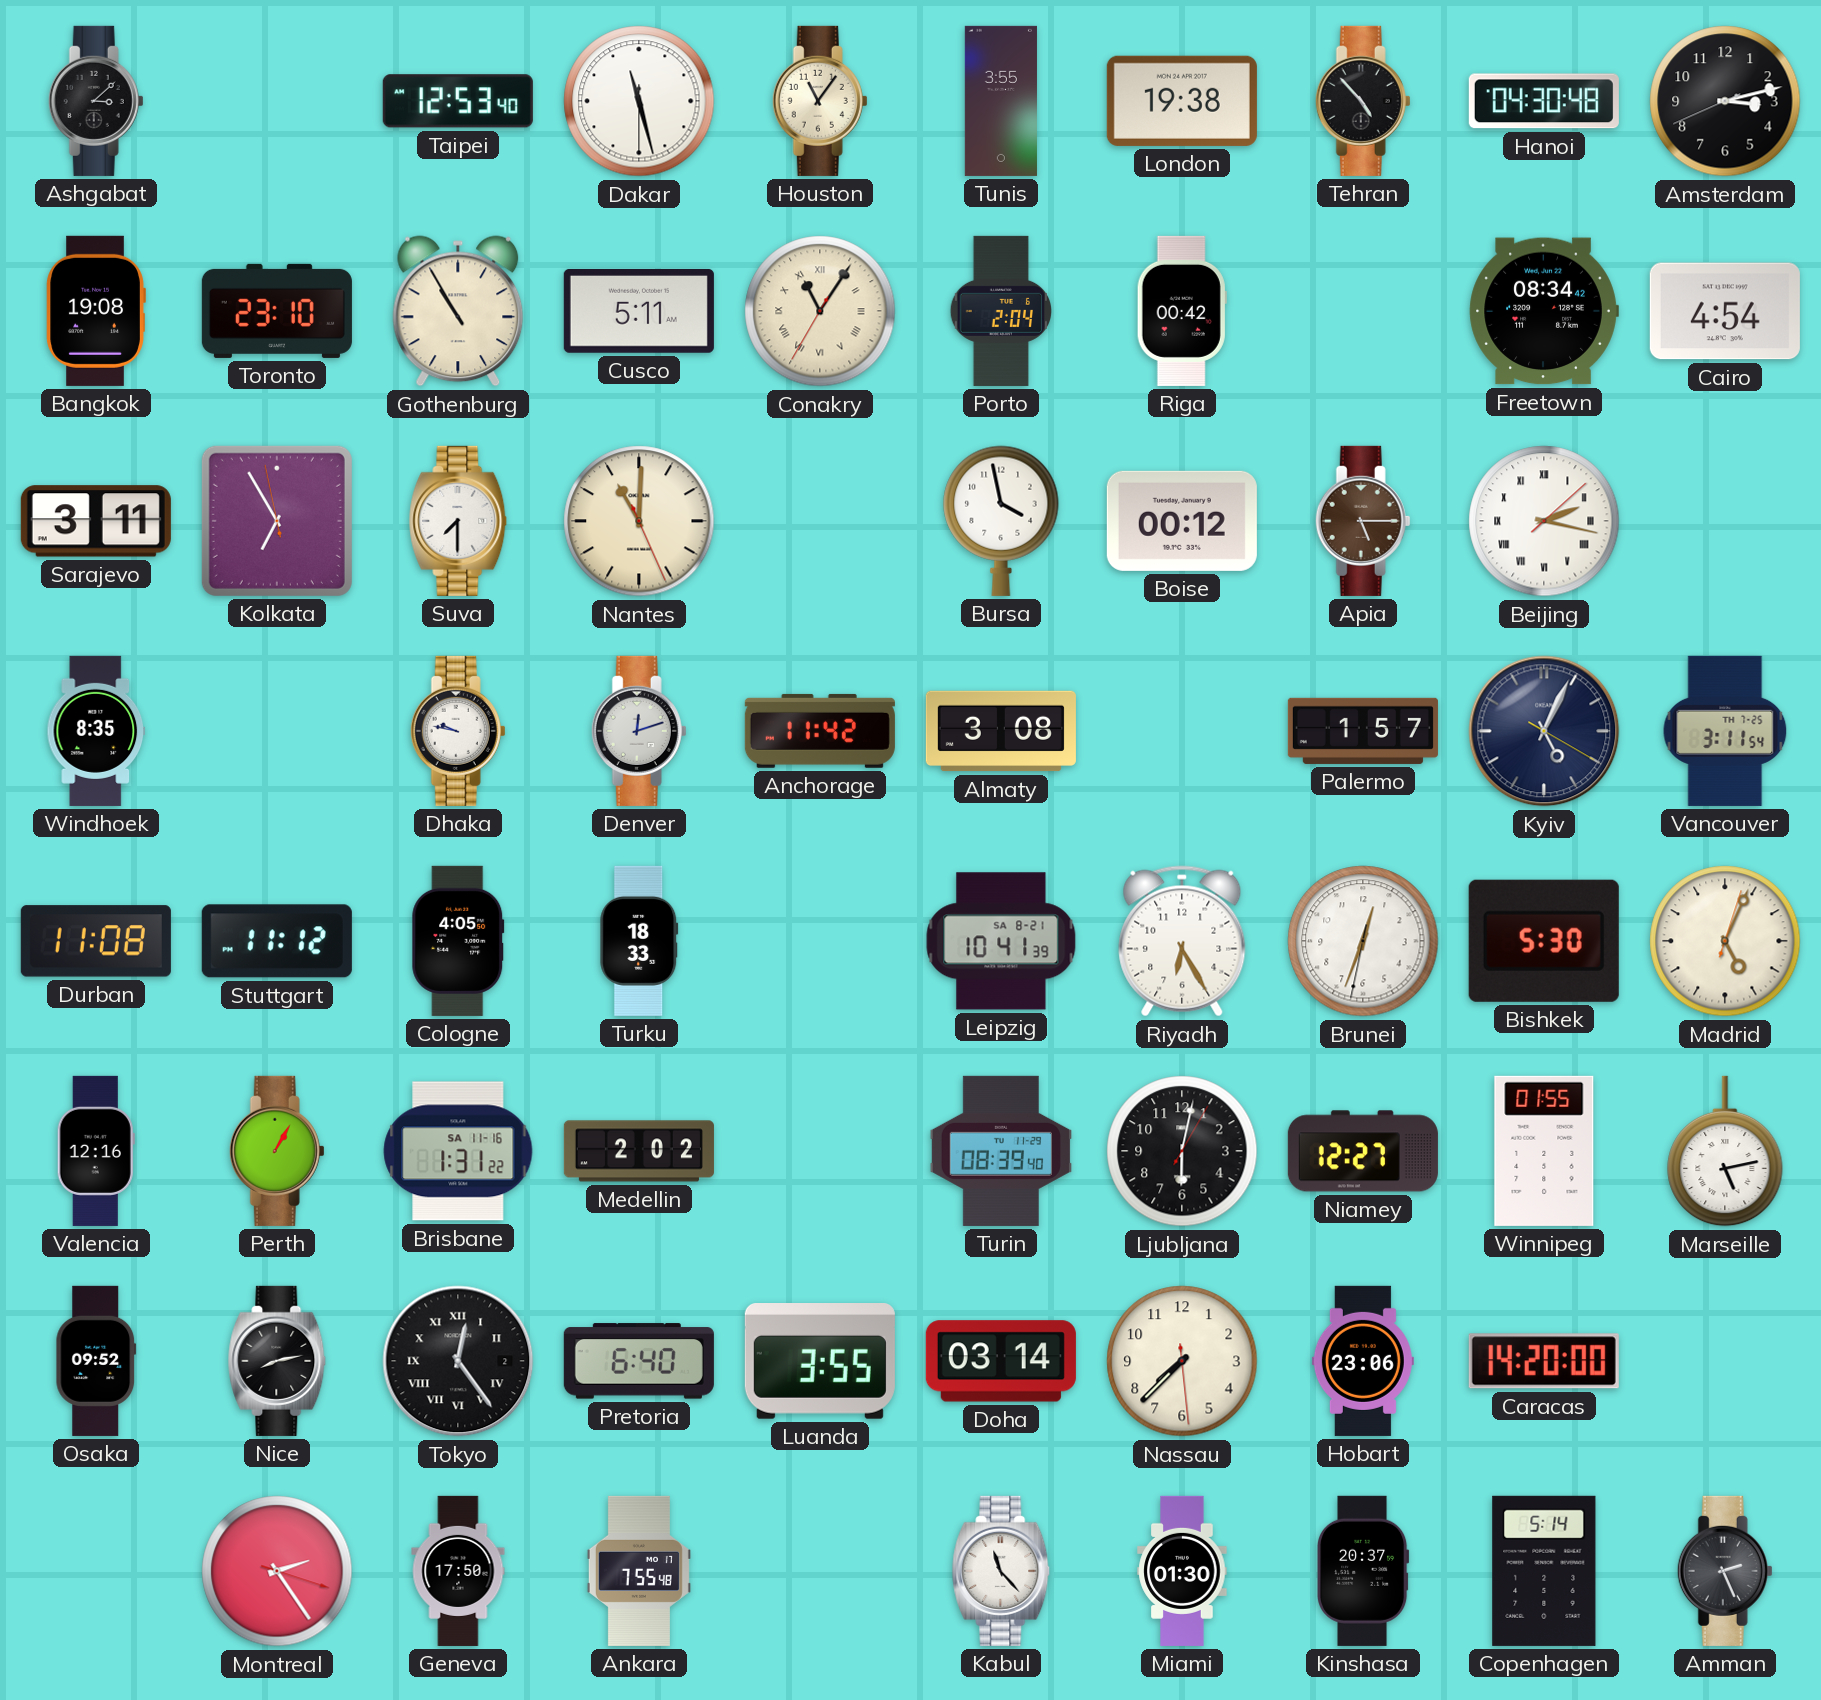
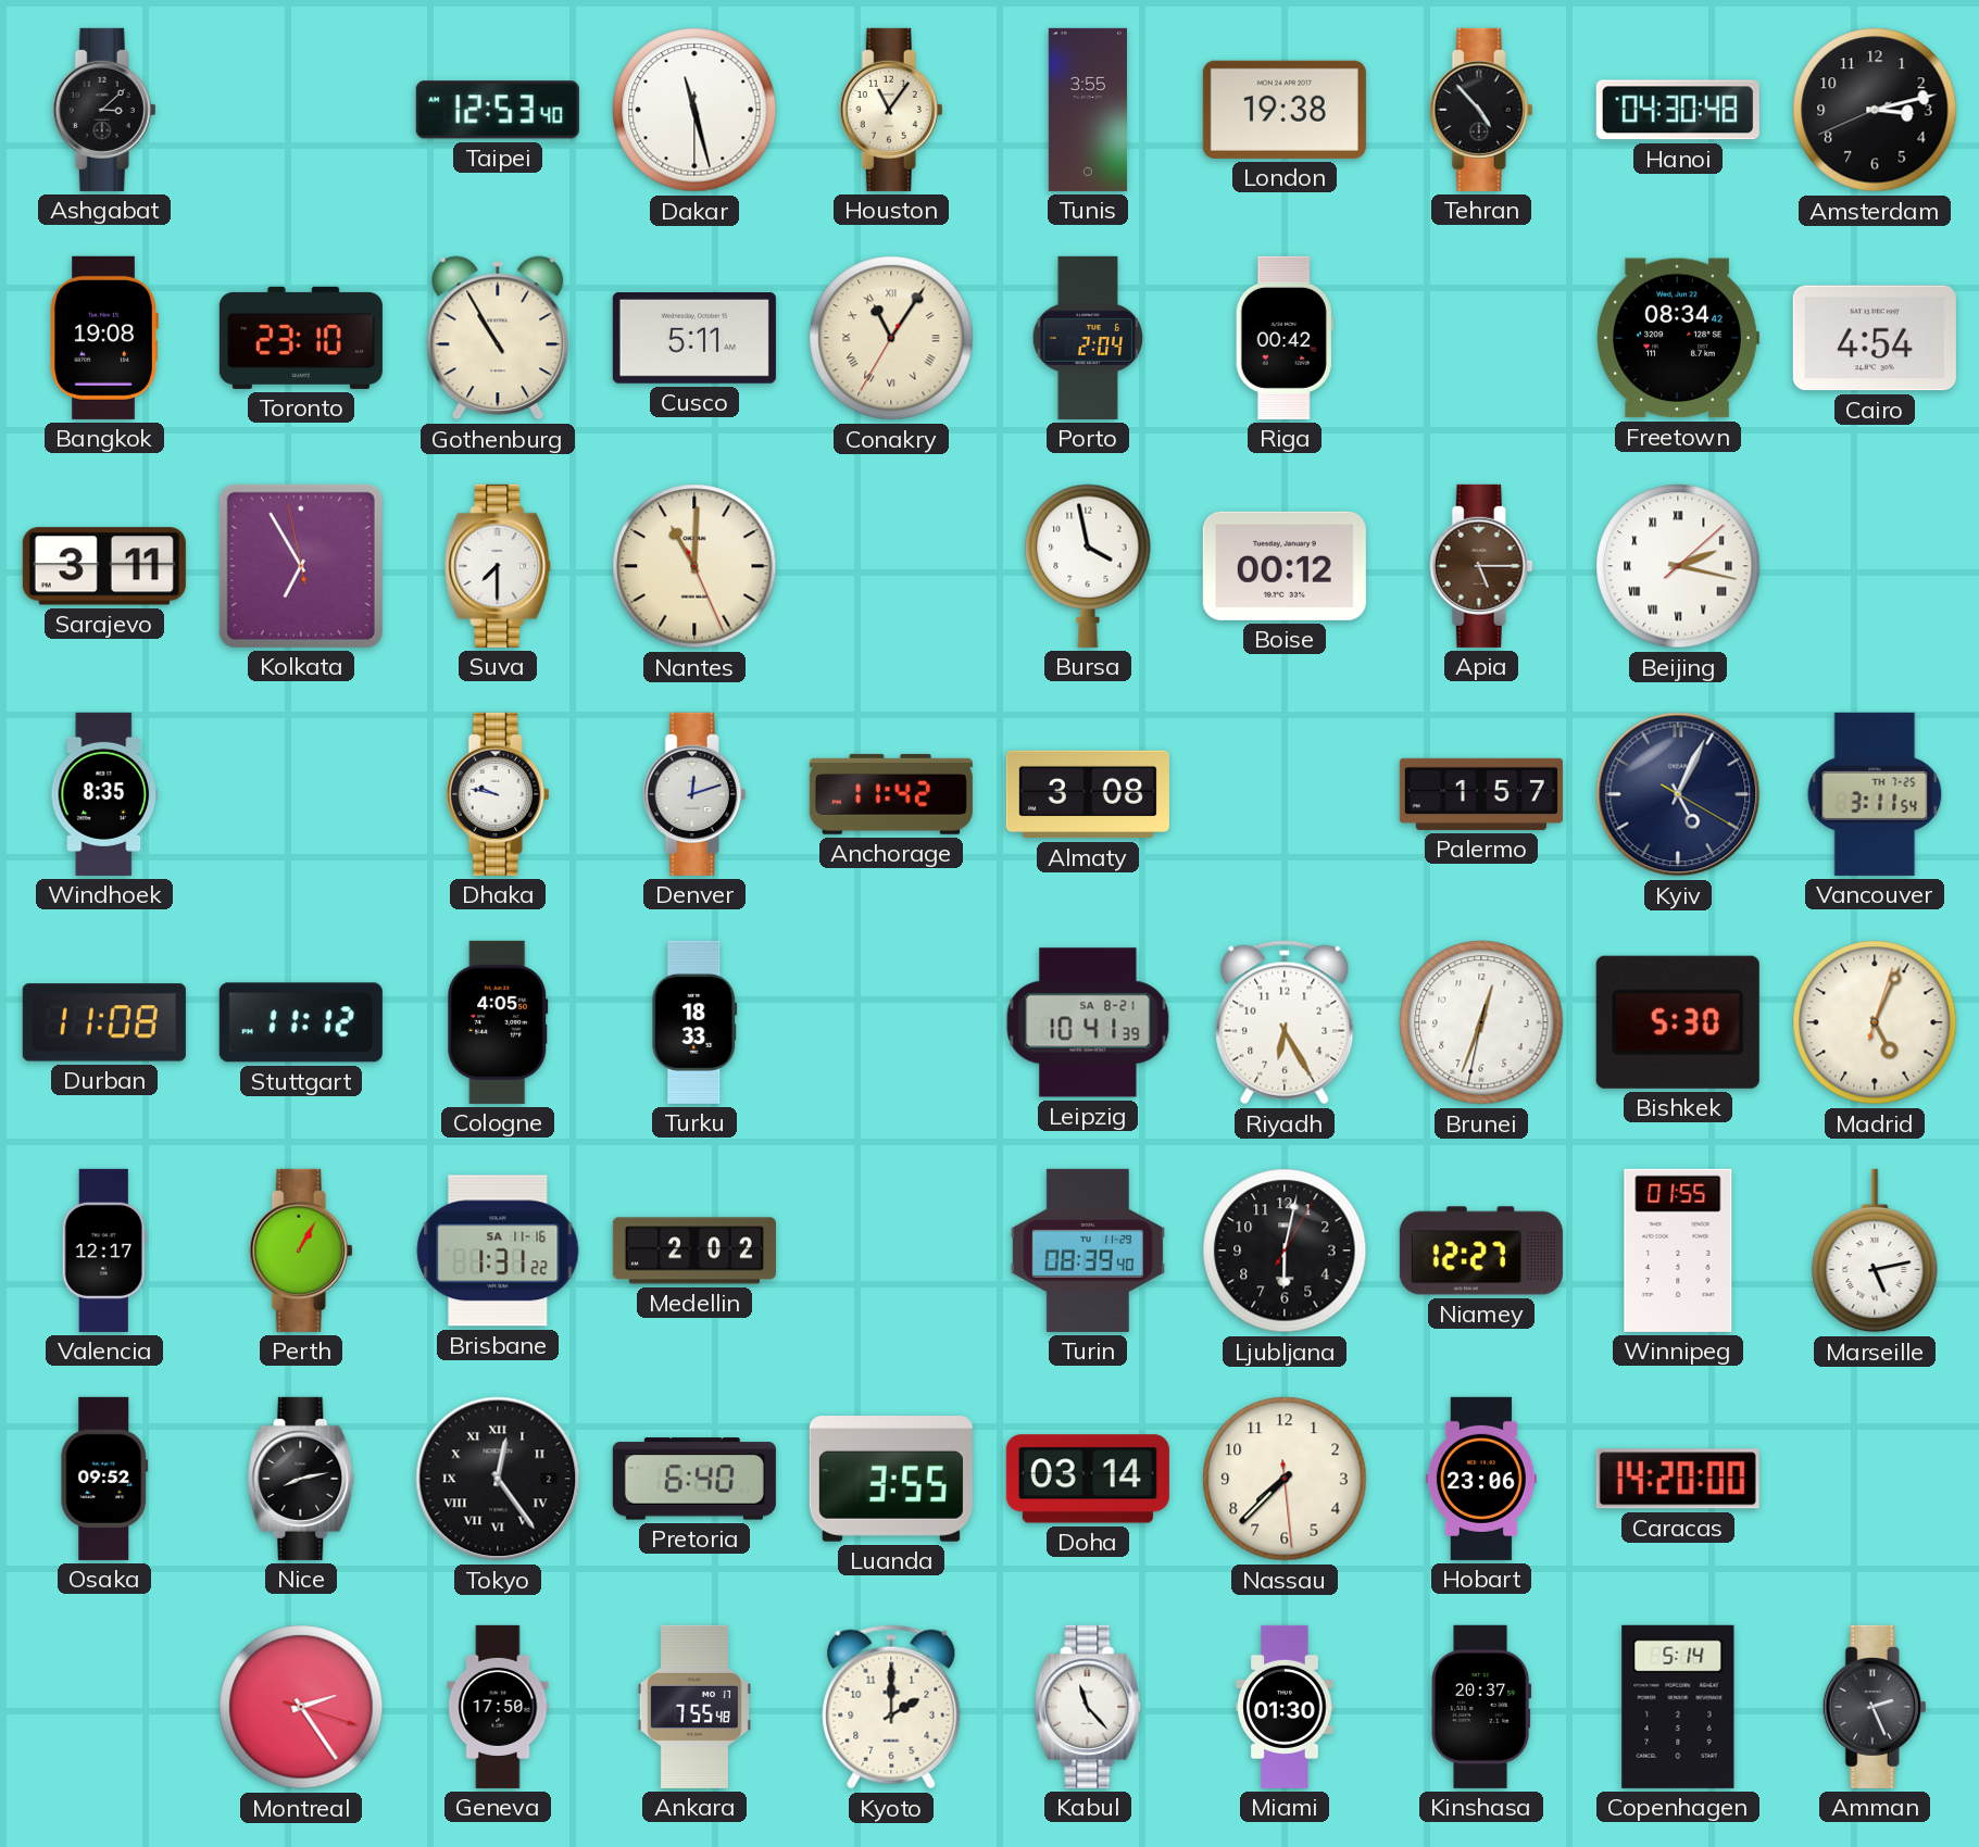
Valencia: 12:16 -> 12:17 (104, 1251)
Kyoto: none -> 2:00 (891, 1707)
